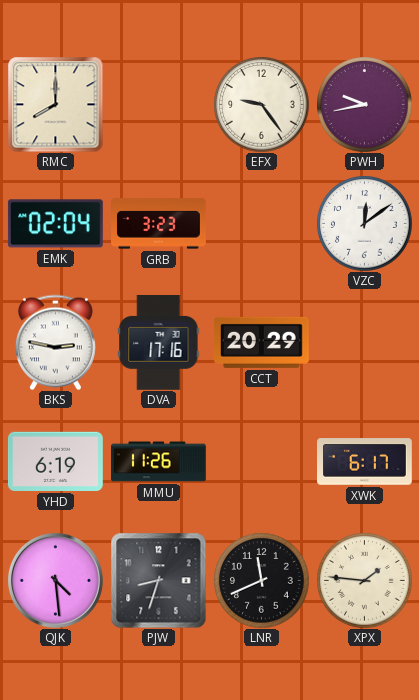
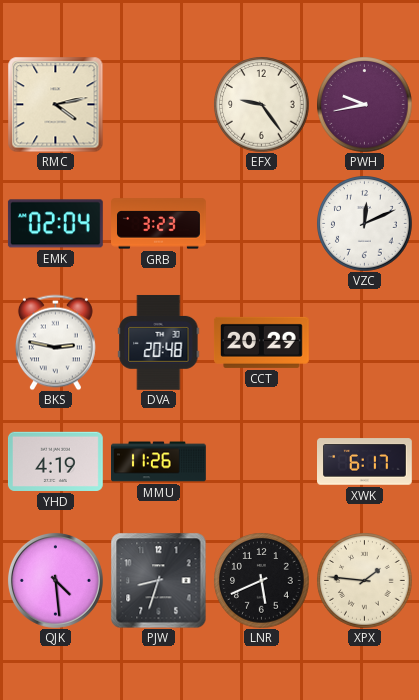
RMC: 8:00 -> 4:13 (55, 104)
VZC: 12:09 -> 12:11 (364, 223)
DVA: 17:16 -> 20:48 (159, 342)
YHD: 6:19 -> 4:19 (55, 461)
LNR: 11:41 -> 5:41 (261, 580)
